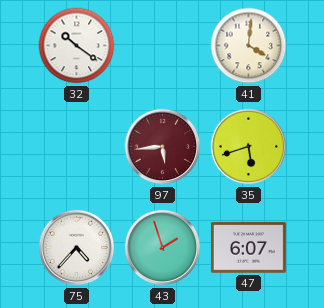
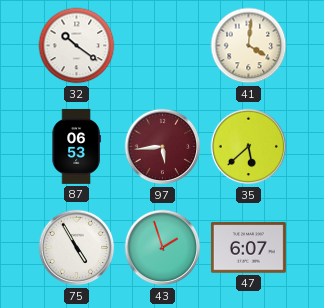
87: none -> 06:53 (76, 146)
35: 5:42 -> 5:38 (249, 147)
75: 4:37 -> 4:55 (77, 248)
